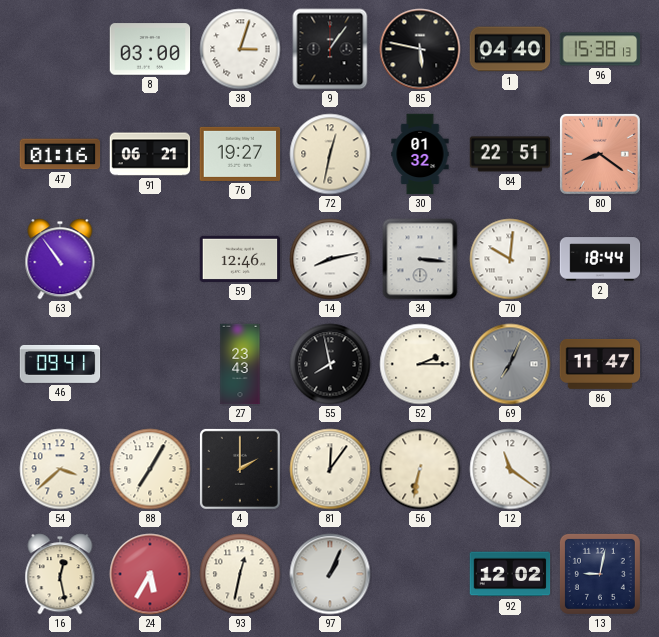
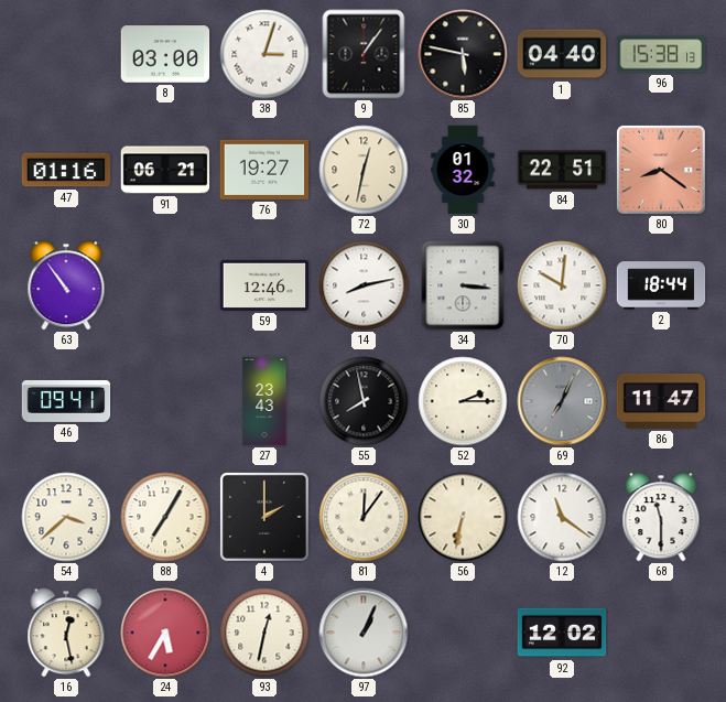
68: none -> 11:30 (661, 517)
13: 9:02 -> none (600, 574)
